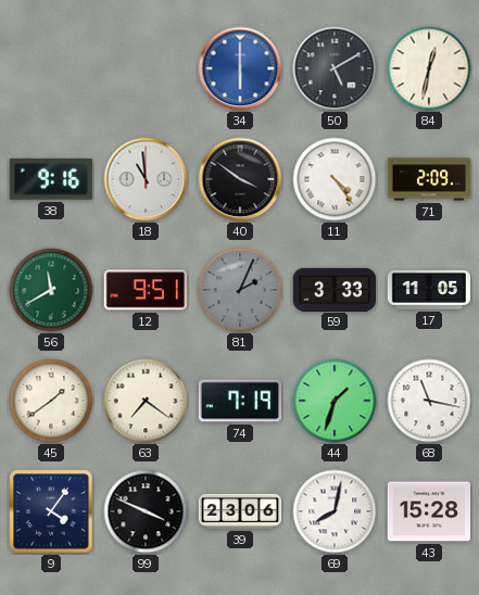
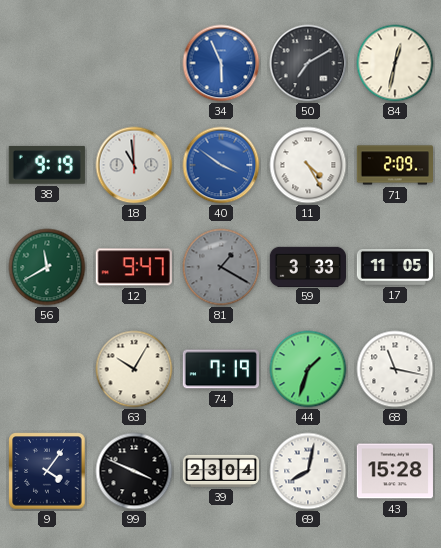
34: 6:00 -> 5:56 (221, 63)
50: 5:10 -> 7:10 (308, 63)
38: 9:16 -> 9:19 (47, 165)
40 dial: black -> blue (221, 165)
11: 4:24 -> 4:25 (308, 165)
12: 9:51 -> 9:47 (134, 267)
81: 2:04 -> 1:20 (221, 267)
45: 1:39 -> none (51, 401)
63: 7:21 -> 10:05 (134, 369)
39: 23:06 -> 23:04 (221, 471)
